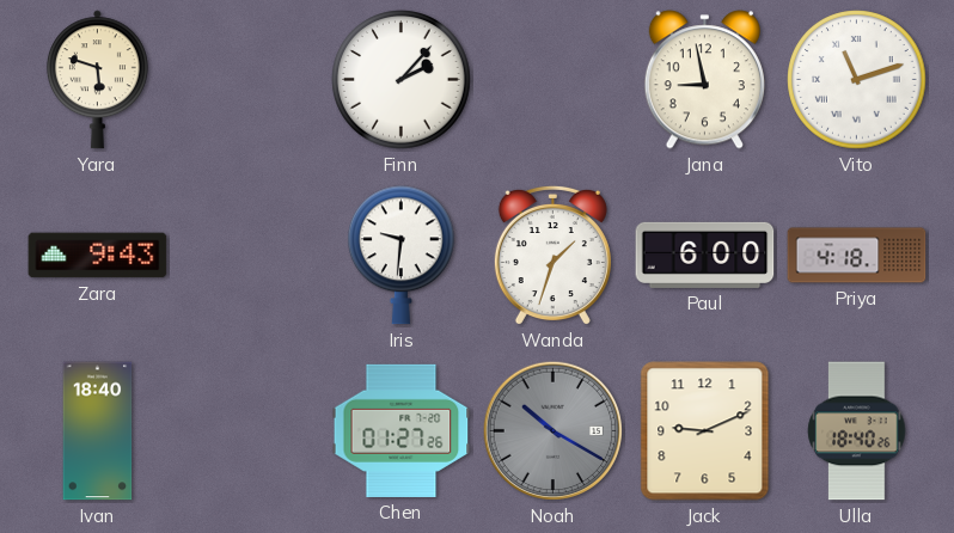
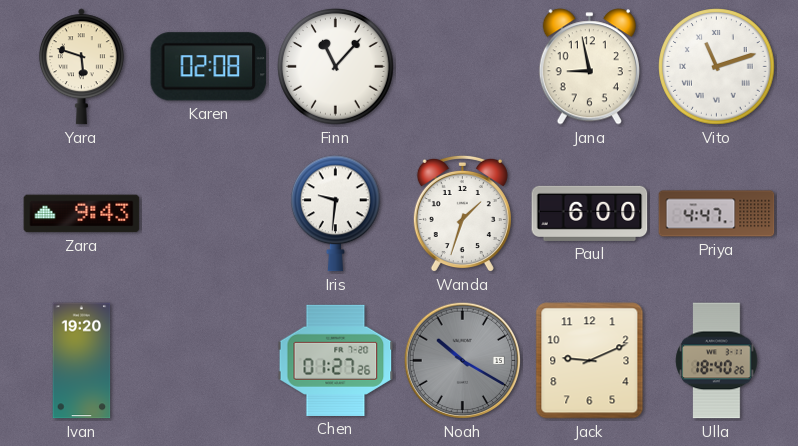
Karen: none -> 02:08 (209, 67)
Finn: 2:07 -> 11:07 (336, 67)
Priya: 4:18 -> 4:47 (717, 214)
Ivan: 18:40 -> 19:20 (82, 361)
